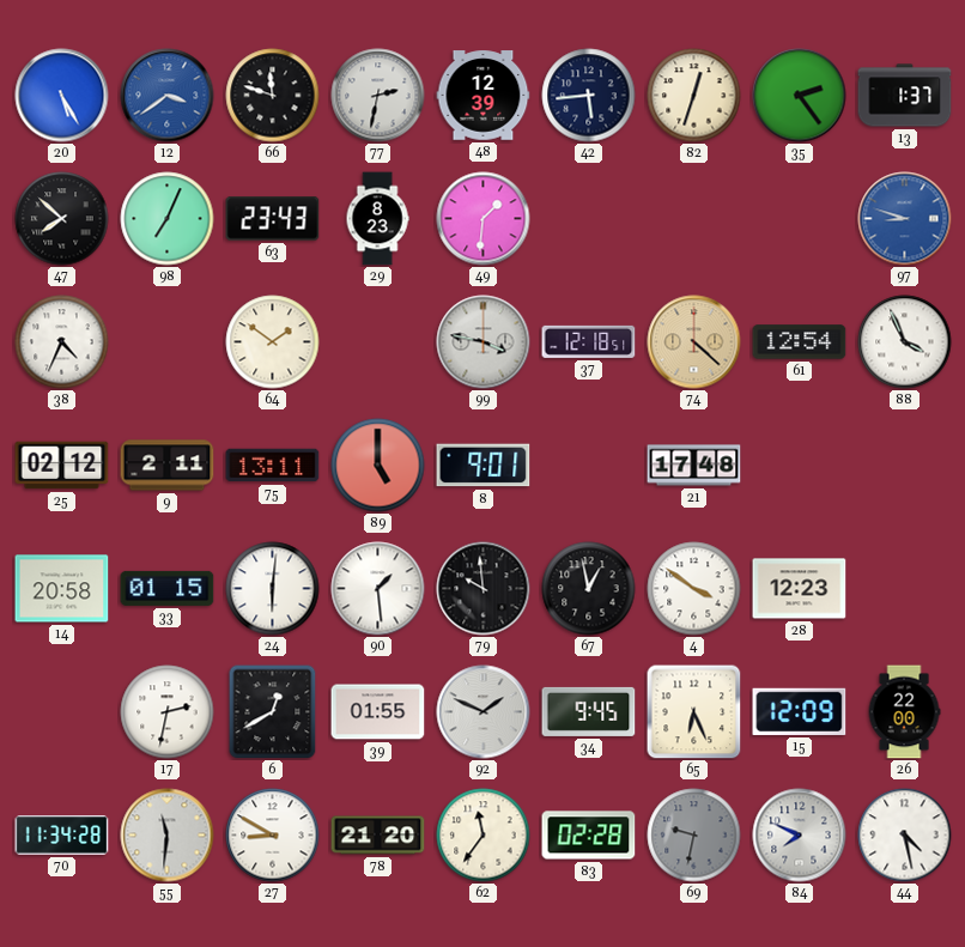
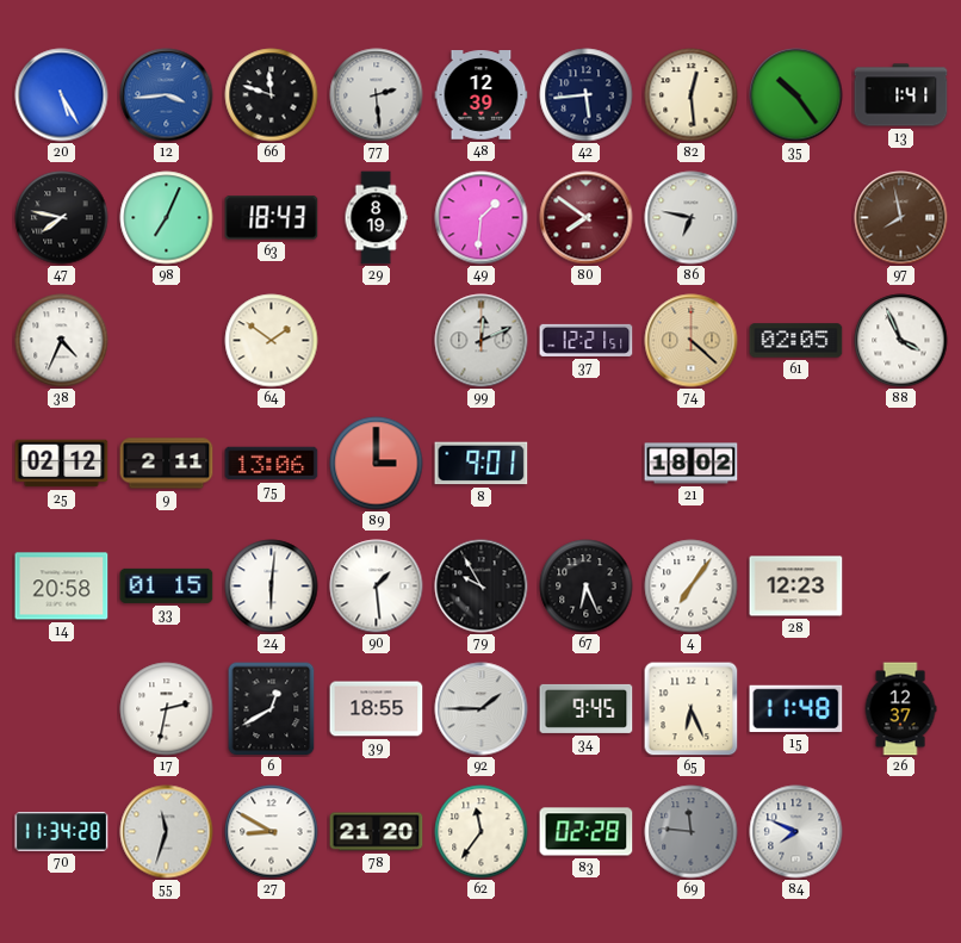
12: 3:39 -> 3:44 (167, 95)
77: 2:32 -> 2:29 (377, 95)
82: 12:33 -> 12:29 (692, 95)
35: 2:24 -> 10:24 (796, 95)
13: 1:37 -> 1:41 (901, 95)
47: 7:52 -> 7:47 (62, 218)
63: 23:43 -> 18:43 (272, 218)
29: 8:23 -> 8:19 (376, 218)
80: none -> 7:51 (587, 218)
86: none -> 6:47 (692, 218)
97: 8:48 -> 7:58 (901, 218)
97 dial: blue -> brown (901, 218)
99: 3:47 -> 12:11 (482, 341)
37: 12:18 -> 12:21 (587, 340)
61: 12:54 -> 02:05 (796, 341)
75: 13:11 -> 13:06 (272, 464)
89: 5:00 -> 3:00 (377, 464)
21: 17:48 -> 18:02 (692, 464)
79: 9:59 -> 9:55 (482, 587)
67: 12:58 -> 6:26 (587, 587)
4: 3:51 -> 7:06 (692, 587)
39: 01:55 -> 18:55 (377, 709)
92: 1:49 -> 1:45 (482, 709)
15: 12:09 -> 11:48 (796, 708)
26: 22:00 -> 12:37 (900, 709)
55: 11:31 -> 11:33 (167, 832)
69: 9:32 -> 11:46 (692, 832)
44: 4:28 -> none (905, 836)
